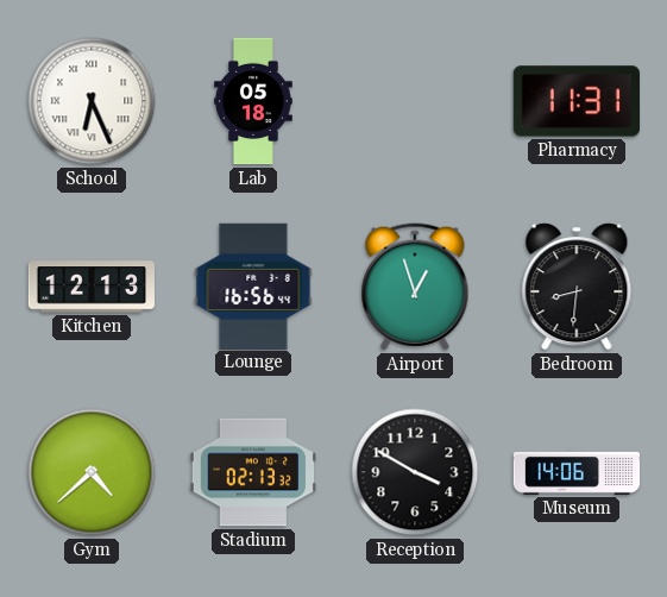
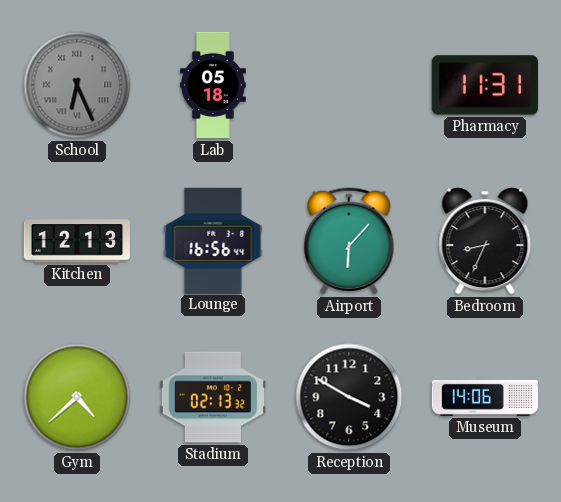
School dial: white -> grey (77, 85)
Airport: 12:57 -> 6:07 (349, 241)
Bedroom: 8:31 -> 8:34 (485, 241)
